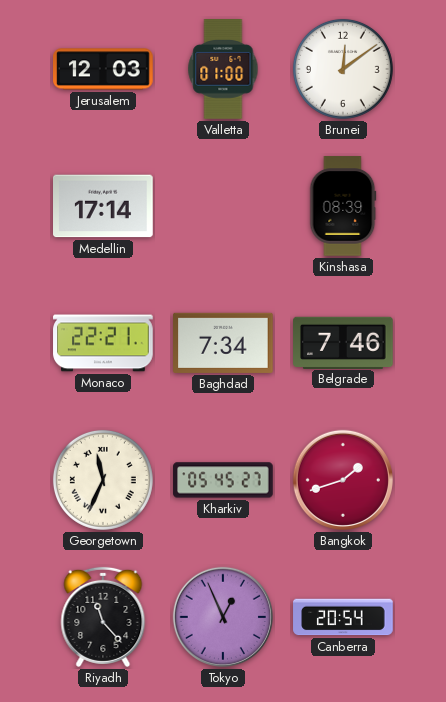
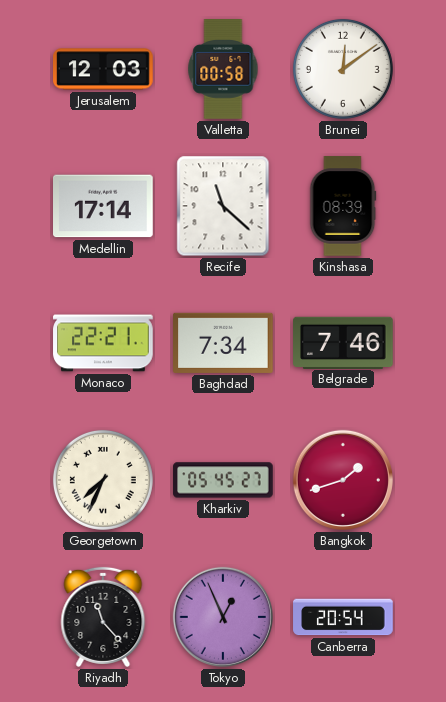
Valletta: 01:00 -> 00:58 (223, 70)
Recife: none -> 11:22 (223, 206)
Georgetown: 11:34 -> 7:34 (103, 480)
